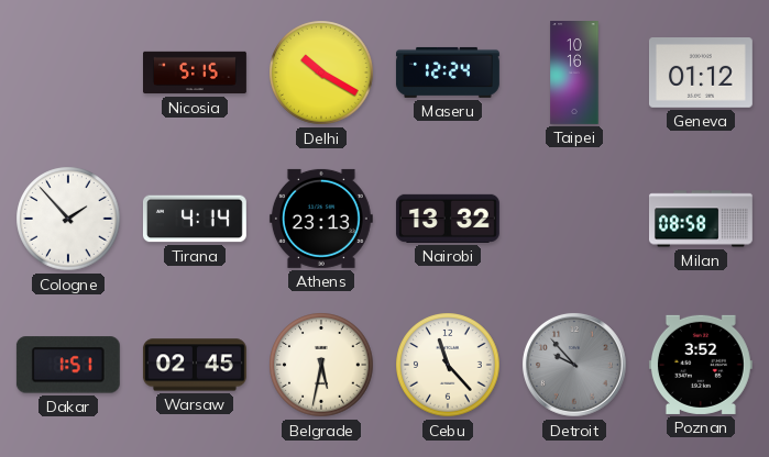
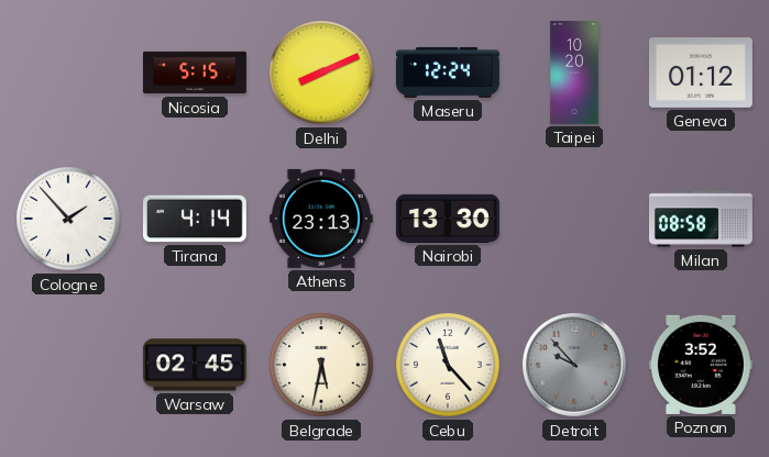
Delhi: 10:20 -> 8:11 (321, 73)
Taipei: 10:16 -> 10:20 (574, 74)
Nairobi: 13:32 -> 13:30 (448, 219)
Dakar: 1:51 -> none (68, 365)
